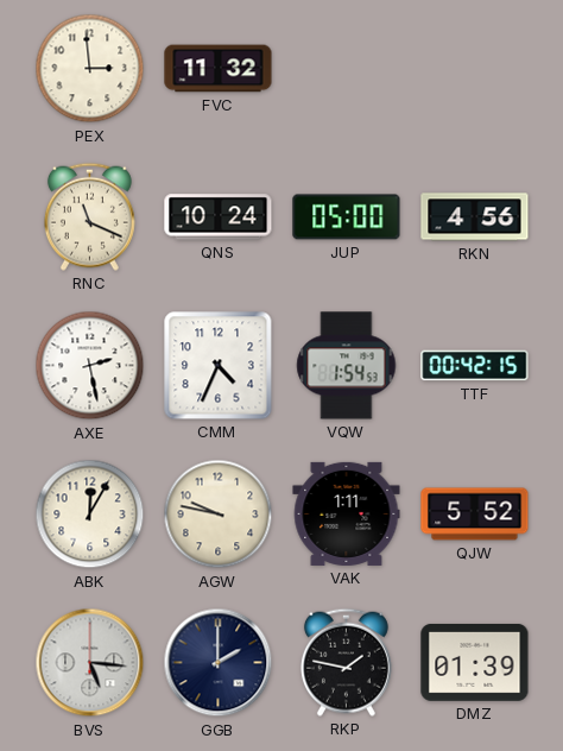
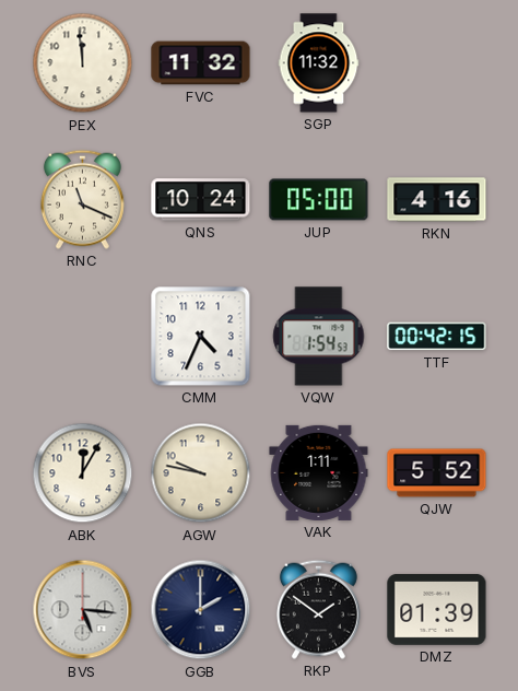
PEX: 2:59 -> 11:59 (83, 63)
SGP: none -> 11:32 (319, 63)
RKN: 4:56 -> 4:16 (437, 200)
AXE: 2:28 -> none (90, 366)
RKP: 1:47 -> 1:51 (318, 609)
